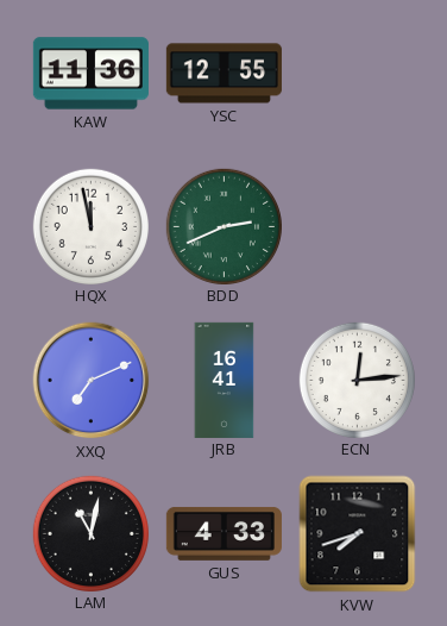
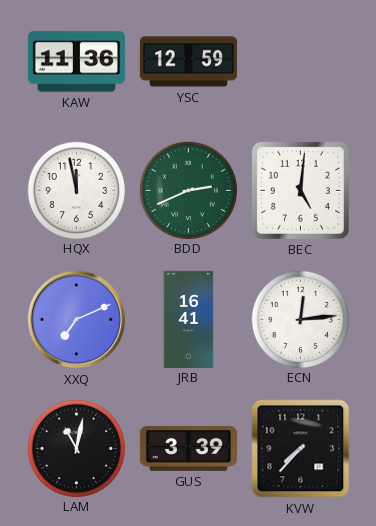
YSC: 12:55 -> 12:59 (188, 62)
BEC: none -> 5:01 (300, 190)
GUS: 4:33 -> 3:39 (188, 448)
KVW: 7:42 -> 7:37 (301, 449)
